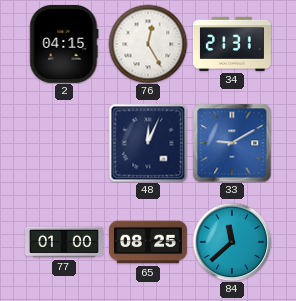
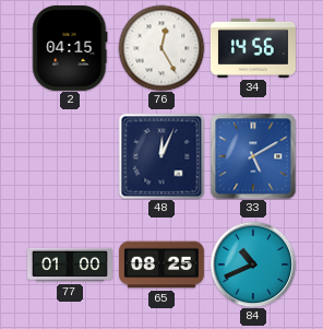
34: 21:31 -> 14:56 (253, 48)
33: 9:10 -> 5:10 (253, 156)
84: 11:38 -> 10:41 (253, 265)
